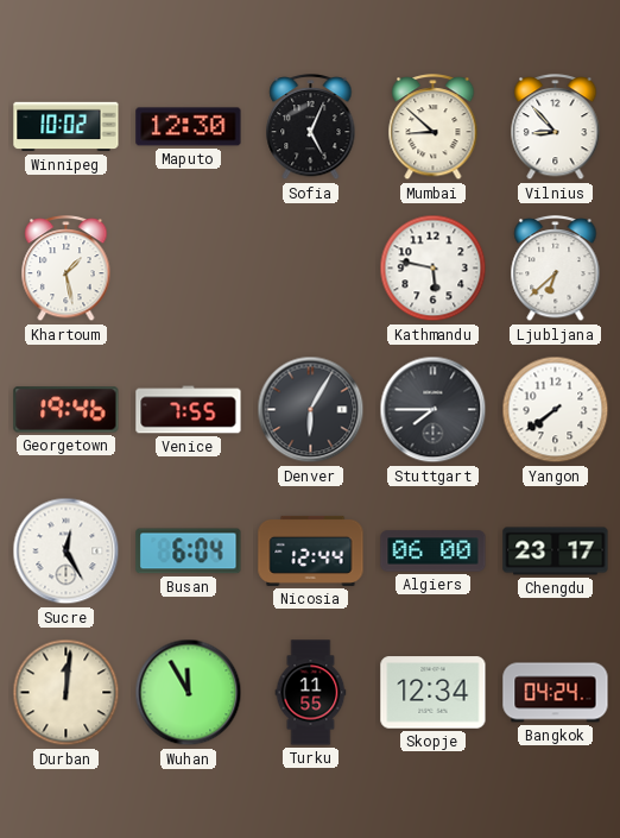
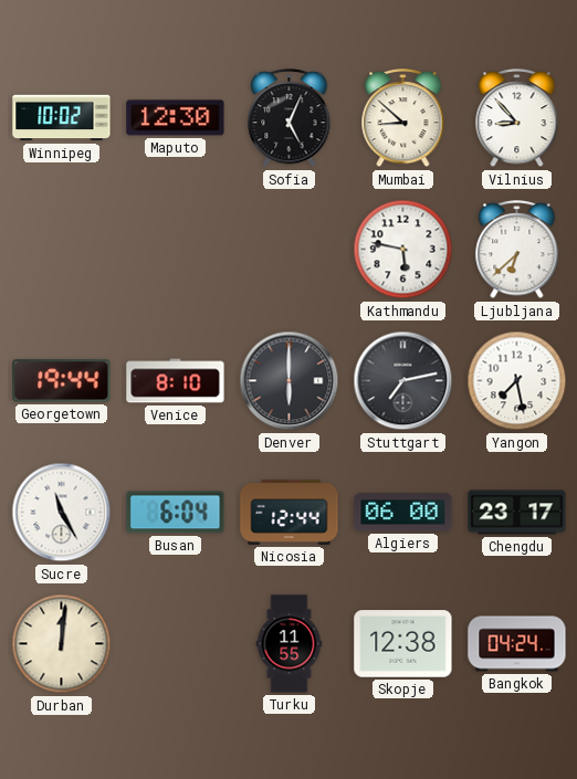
Khartoum: 1:28 -> none (67, 270)
Georgetown: 19:46 -> 19:44 (62, 381)
Venice: 7:55 -> 8:10 (176, 381)
Denver: 6:05 -> 6:00 (290, 381)
Stuttgart: 7:45 -> 7:13 (403, 381)
Yangon: 7:39 -> 7:28 (517, 381)
Sucre: 12:25 -> 11:25 (62, 513)
Wuhan: 11:55 -> none (189, 693)
Skopje: 12:34 -> 12:38 (403, 644)
